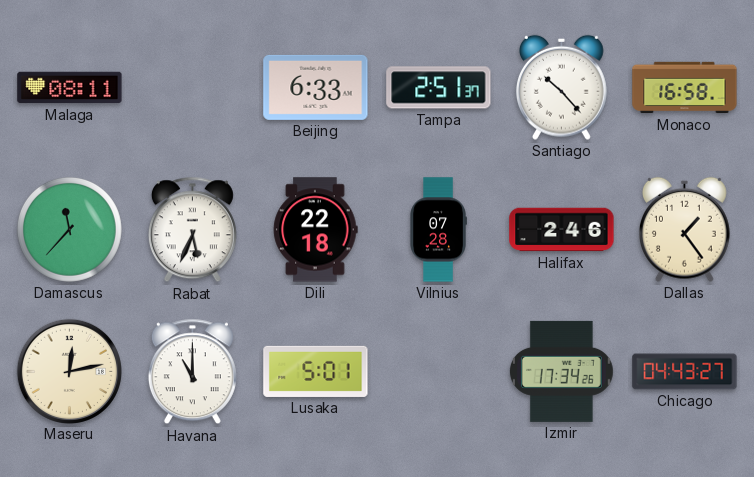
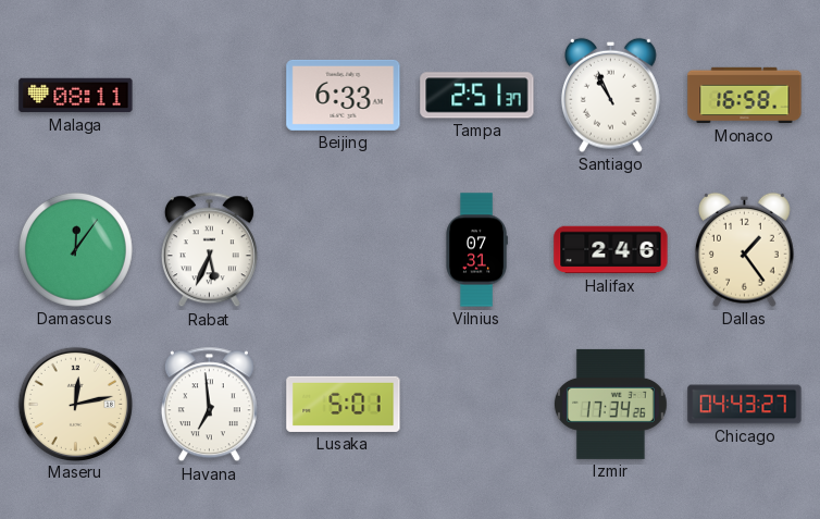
Santiago: 10:23 -> 10:56 (610, 95)
Damascus: 11:37 -> 12:06 (75, 249)
Dili: 22:18 -> none (315, 230)
Vilnius: 07:28 -> 07:31 (476, 250)
Havana: 11:00 -> 6:59 (209, 405)
